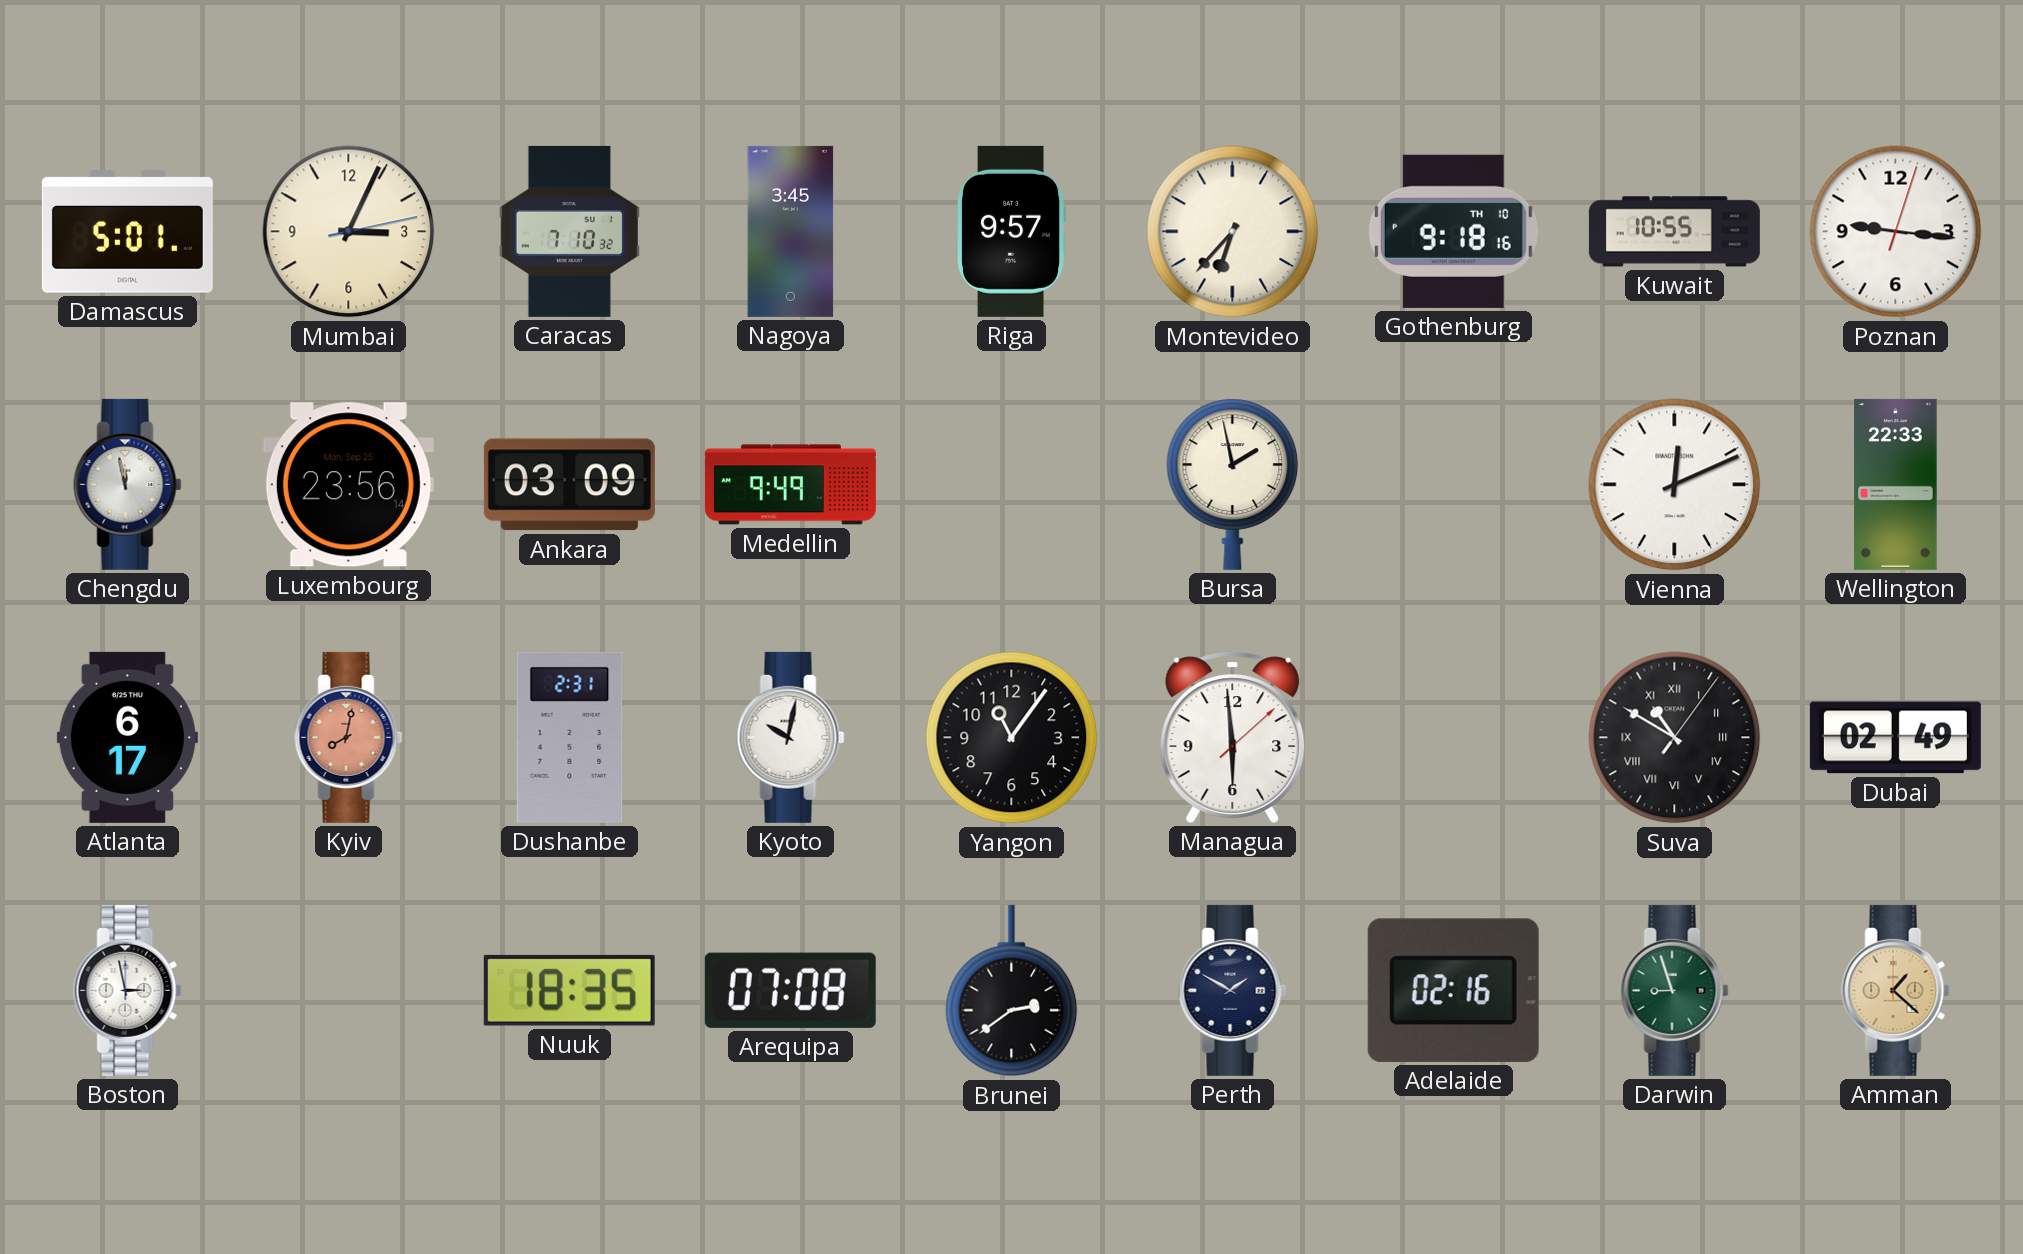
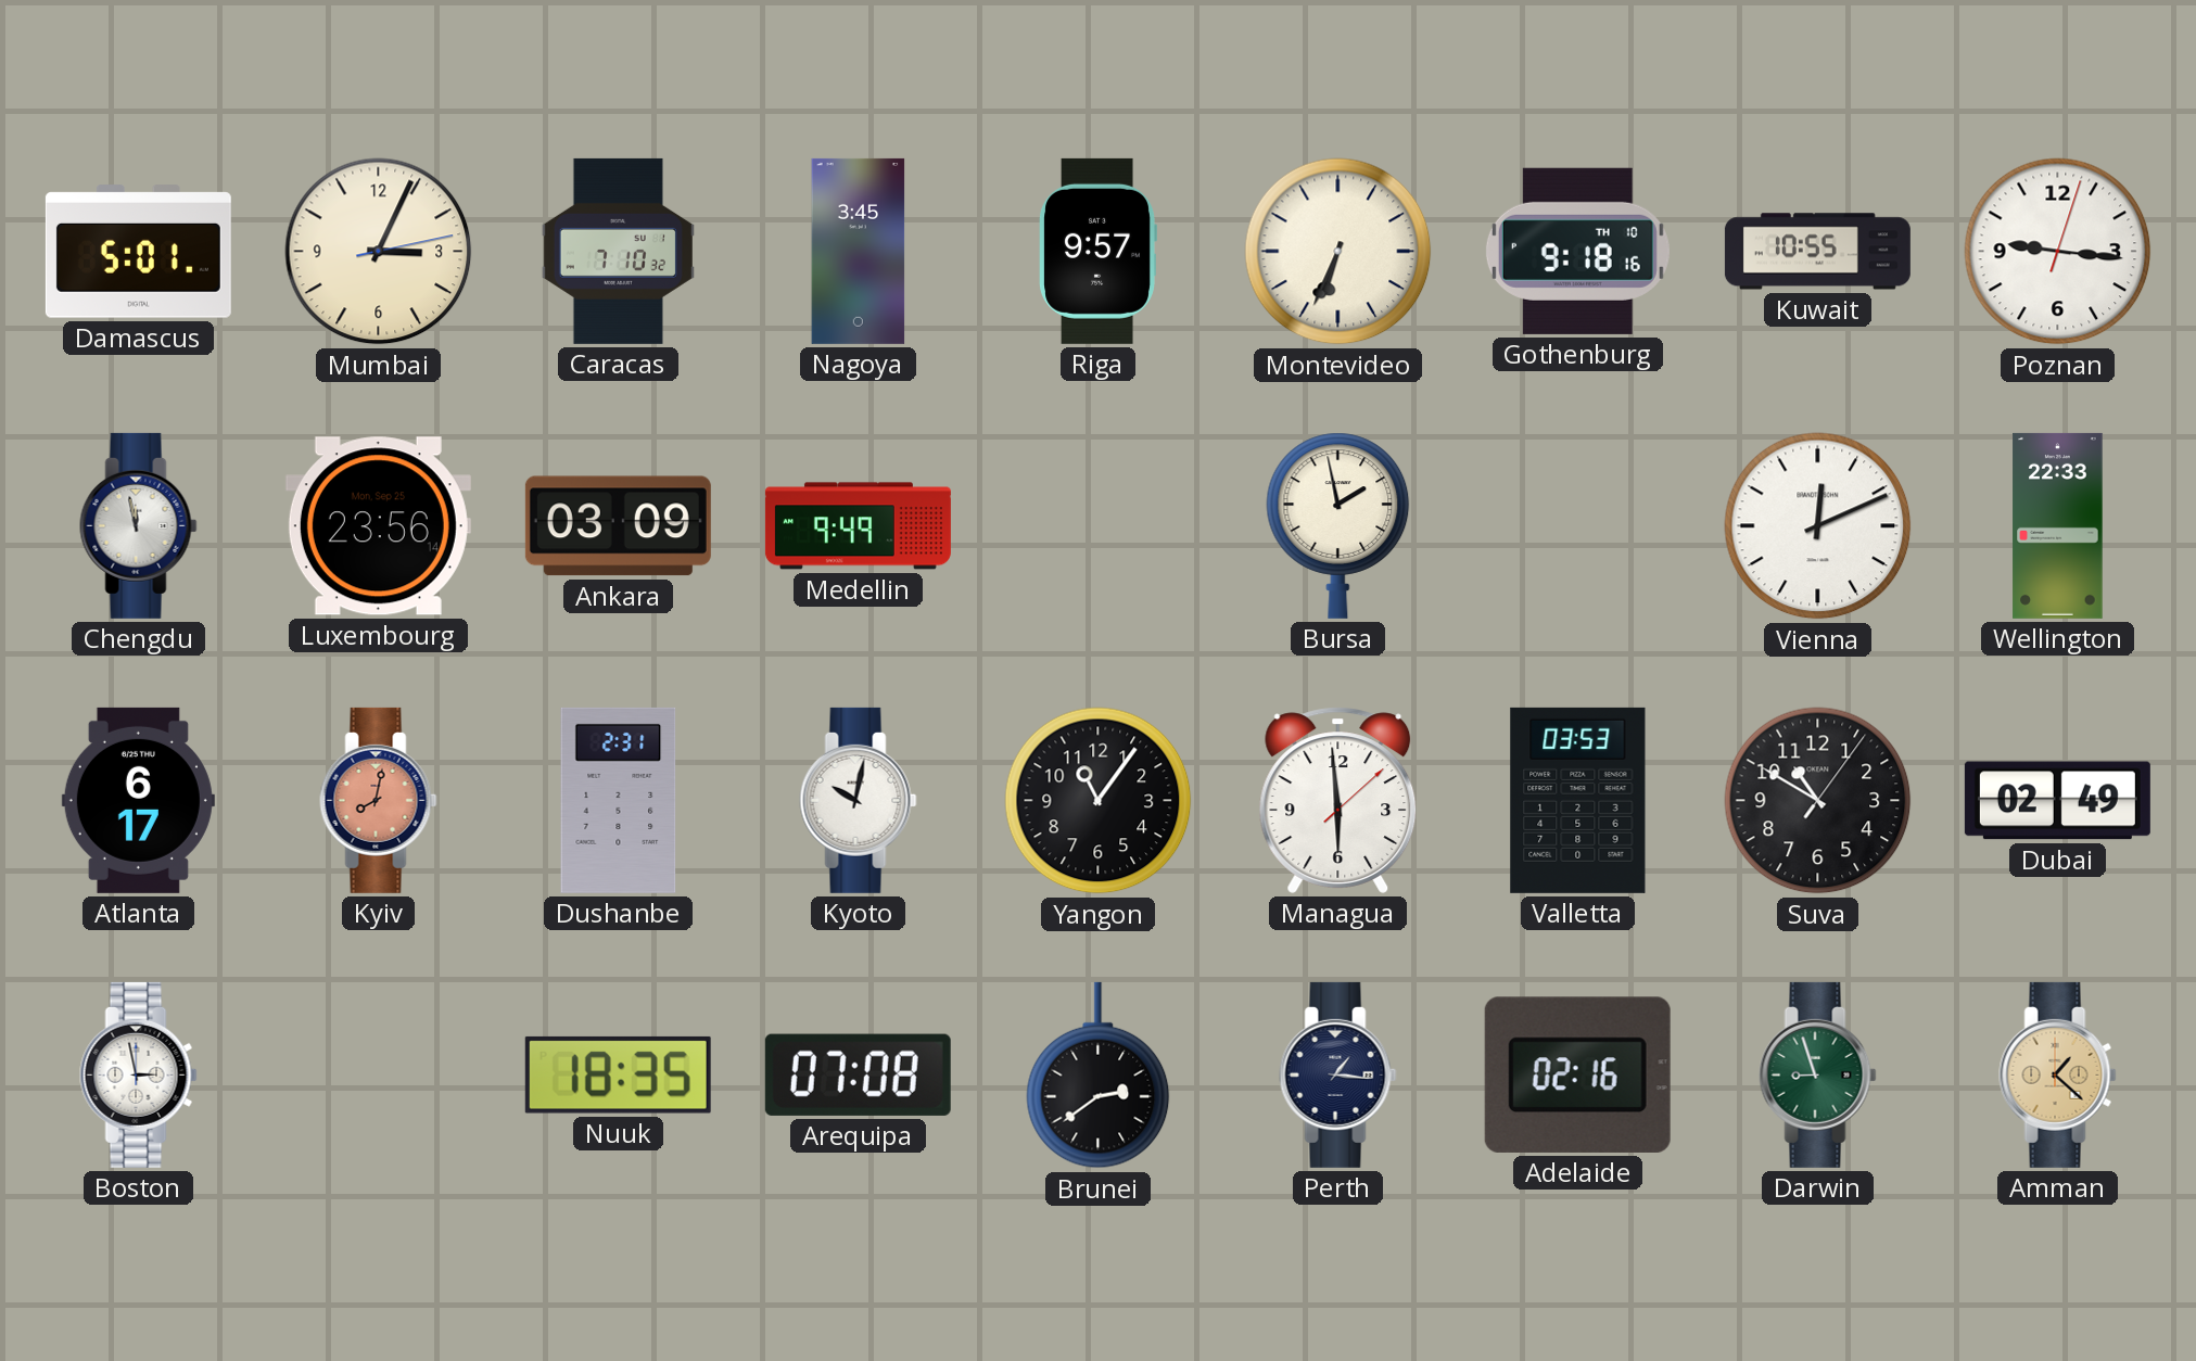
Montevideo: 6:37 -> 6:34 (1338, 252)
Valletta: none -> 03:53 (1578, 800)
Suva numerals: Roman -> Arabic (1818, 801)
Perth: 1:50 -> 1:16 (1338, 1074)
